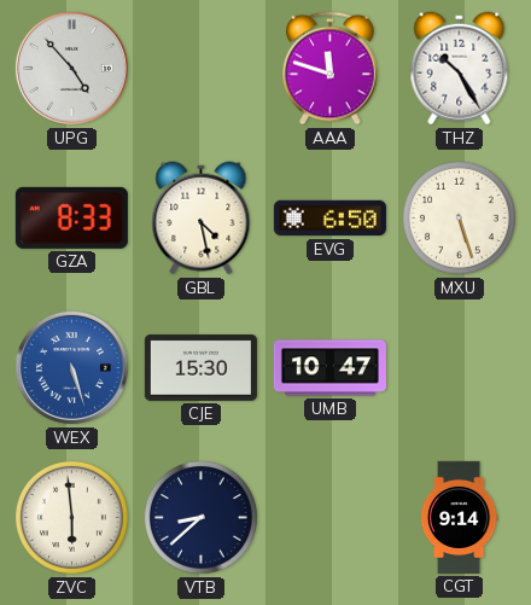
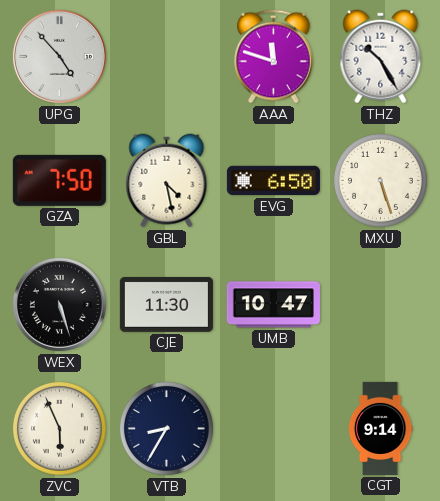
GZA: 8:33 -> 7:50 (59, 180)
WEX dial: blue -> black (59, 304)
CJE: 15:30 -> 11:30 (166, 304)
ZVC: 5:59 -> 5:56 (59, 428)
VTB: 8:38 -> 8:35 (166, 428)
